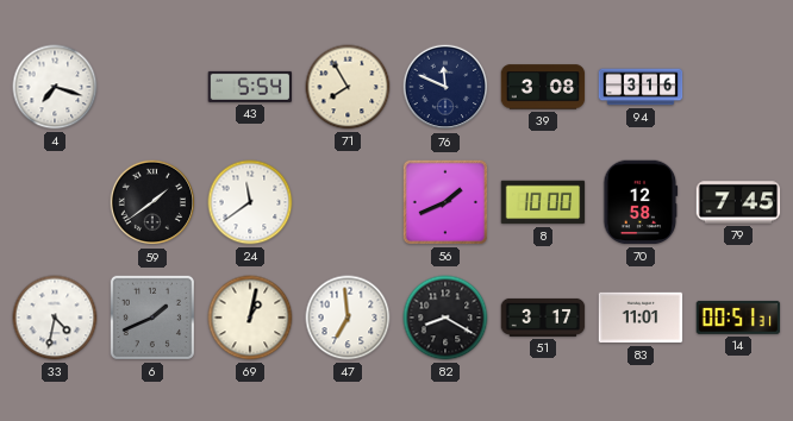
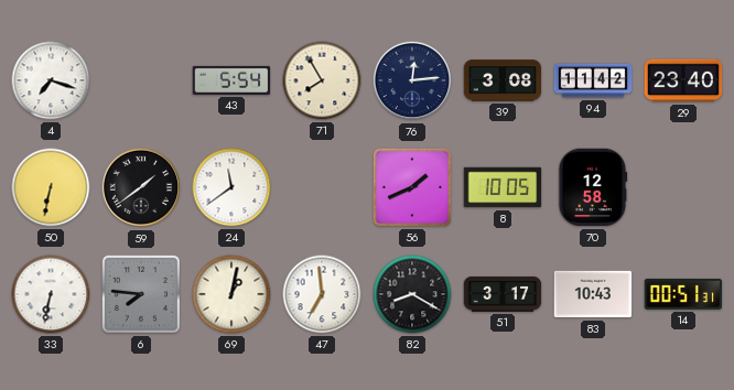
76: 11:49 -> 12:14 (412, 80)
94: 3:16 -> 11:42 (593, 80)
29: none -> 23:40 (683, 80)
50: none -> 6:32 (51, 187)
8: 10:00 -> 10:05 (503, 187)
79: 7:45 -> none (738, 202)
33: 4:32 -> 6:32 (51, 294)
6: 1:41 -> 7:46 (141, 294)
83: 11:01 -> 10:43 (593, 294)
